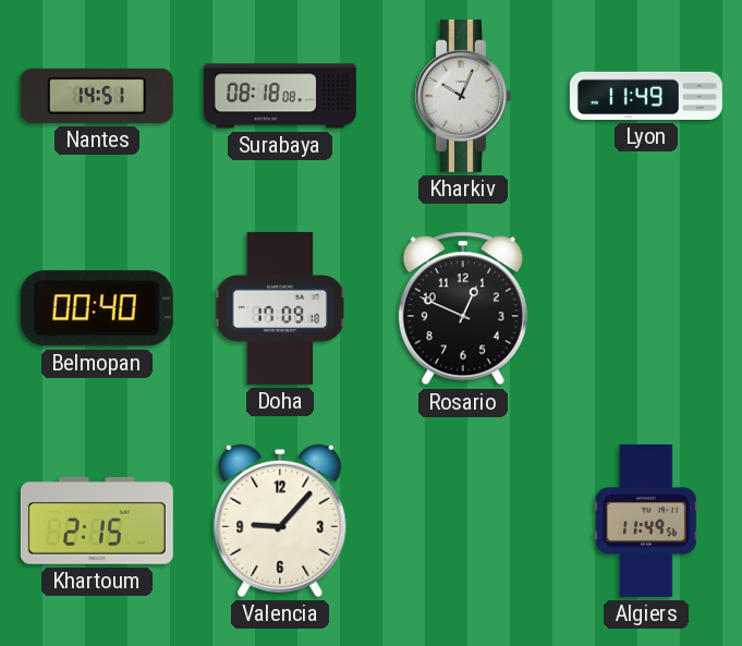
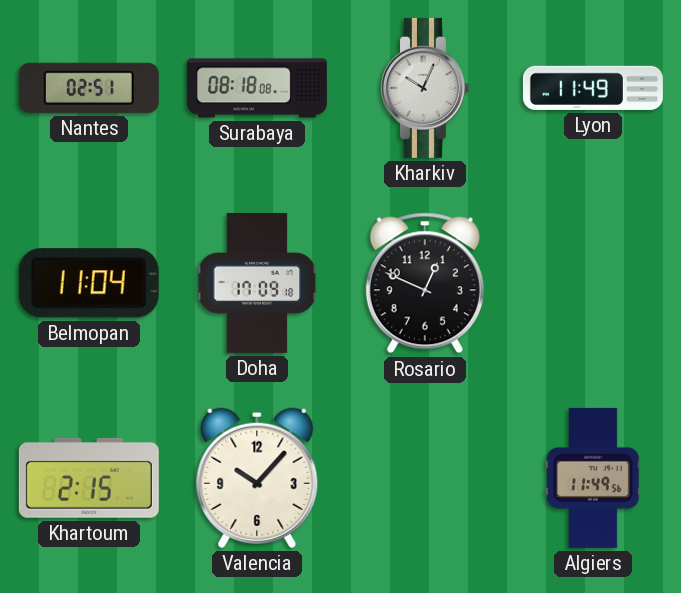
Nantes: 14:51 -> 02:51 (89, 88)
Belmopan: 00:40 -> 11:04 (89, 283)
Valencia: 9:07 -> 10:07 (257, 478)
